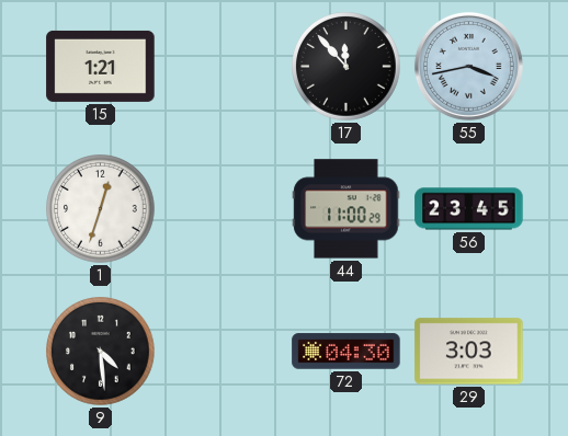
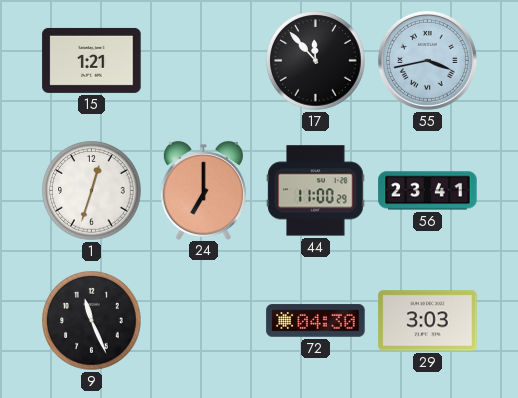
24: none -> 7:00 (203, 190)
56: 23:45 -> 23:41 (428, 191)
9: 4:29 -> 11:26 (92, 321)
